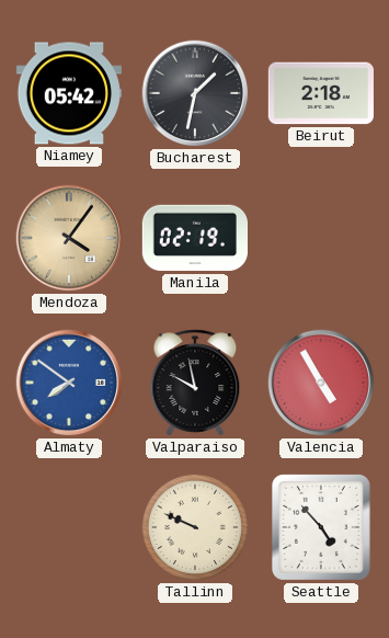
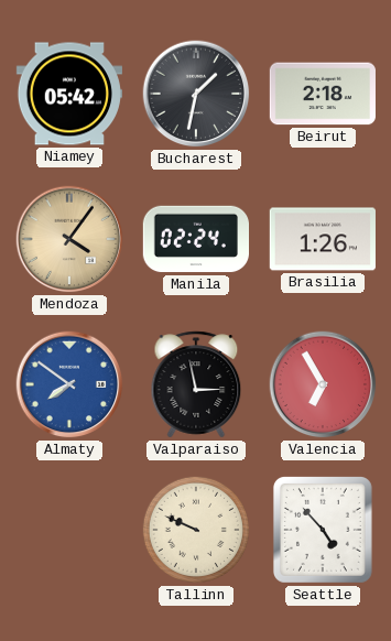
Manila: 02:19 -> 02:24 (195, 239)
Brasilia: none -> 1:26 (323, 239)
Valparaiso: 9:58 -> 2:58 (196, 384)
Valencia: 4:55 -> 6:55 (323, 384)
